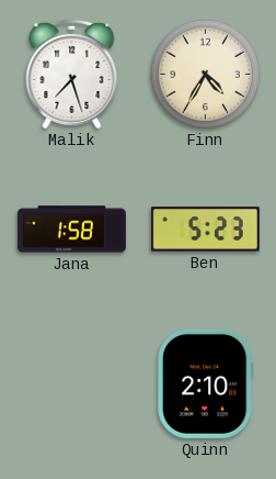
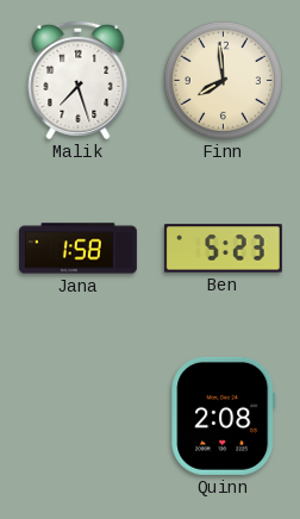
Finn: 4:35 -> 7:59 (223, 80)
Quinn: 2:10 -> 2:08 (224, 415)
